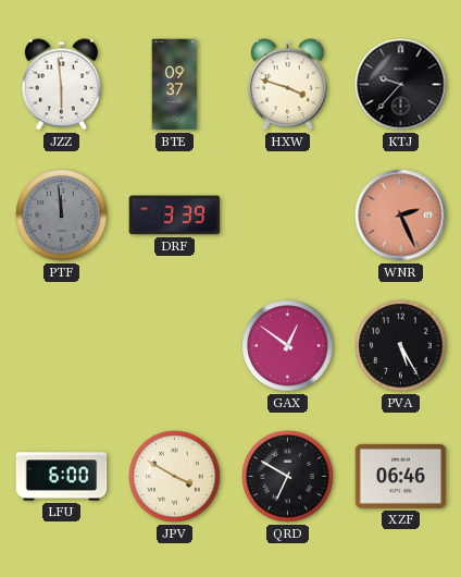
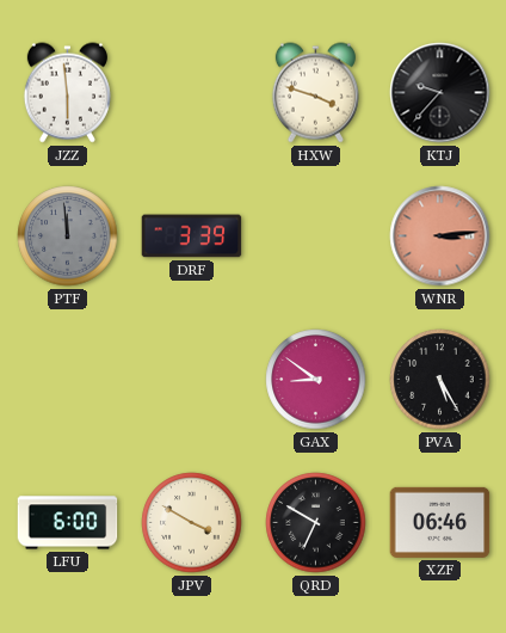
BTE: 09:37 -> none (175, 85)
WNR: 2:26 -> 3:14 (440, 236)
GAX: 12:51 -> 8:51 (316, 380)
